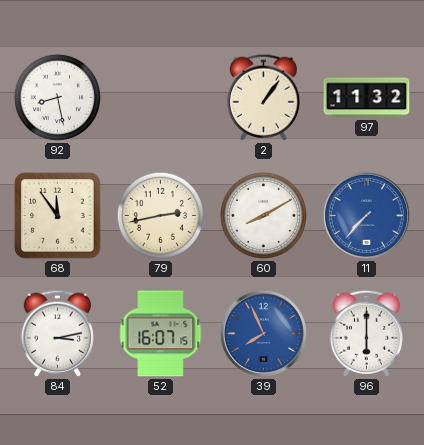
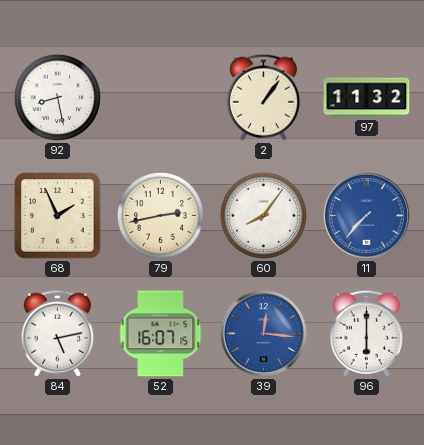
68: 11:54 -> 1:56 (58, 216)
60: 8:10 -> 8:06 (263, 215)
84: 3:13 -> 5:13 (57, 333)
39: 7:56 -> 12:16 (263, 333)
